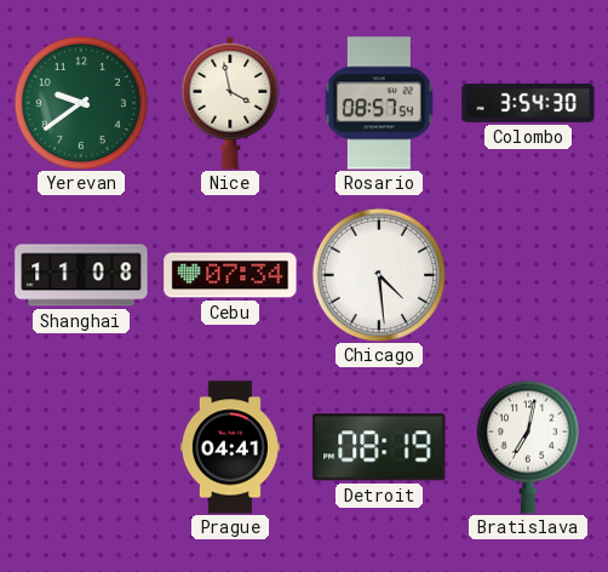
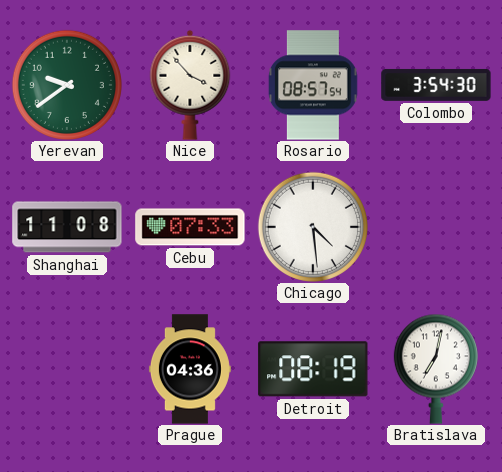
Nice: 3:58 -> 3:53 (190, 85)
Cebu: 07:34 -> 07:33 (190, 227)
Prague: 04:41 -> 04:36 (190, 369)
